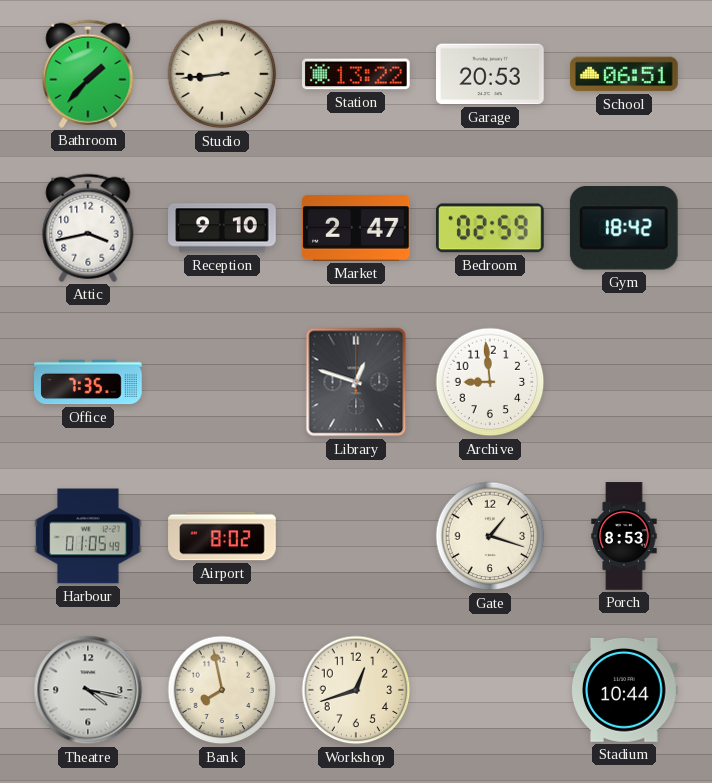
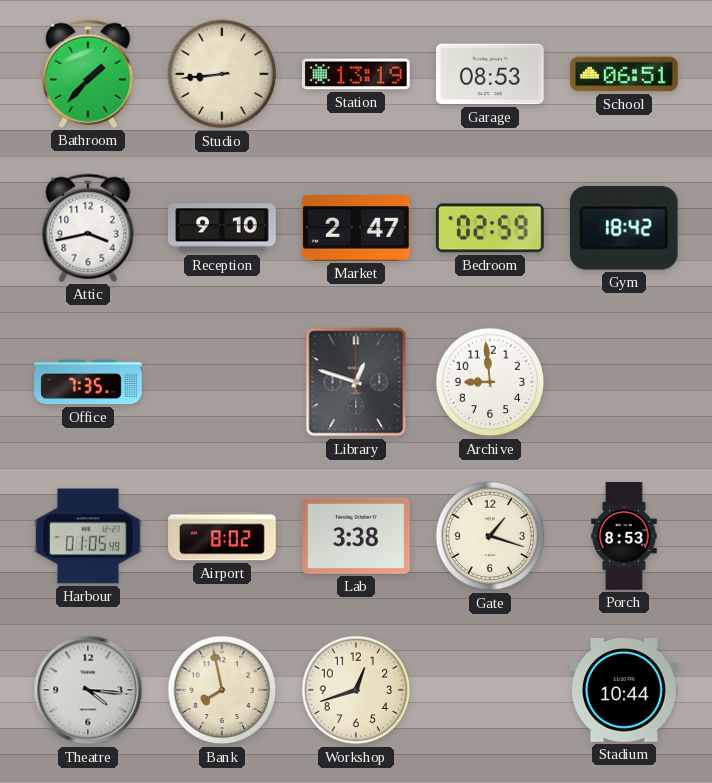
Station: 13:22 -> 13:19 (357, 74)
Garage: 20:53 -> 08:53 (491, 74)
Lab: none -> 3:38 (357, 536)
Theatre: 4:17 -> 4:16 (88, 690)
